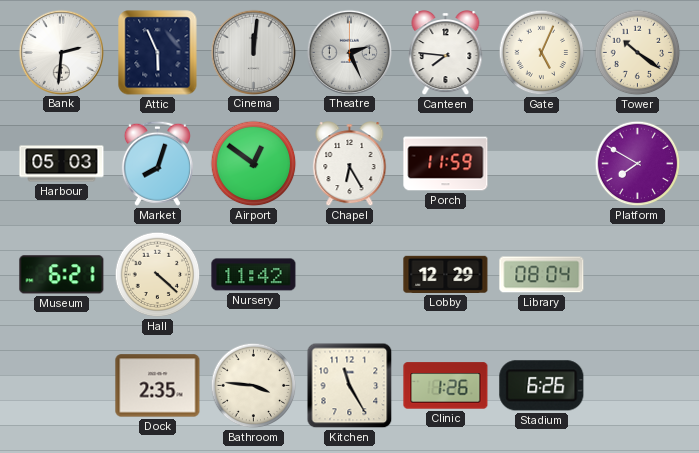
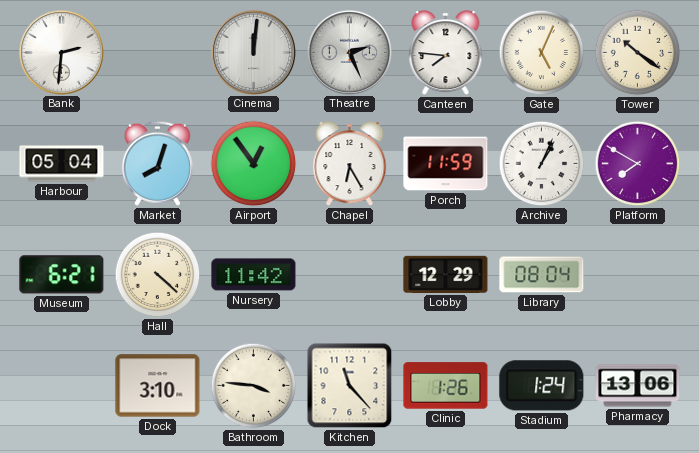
Attic: 5:56 -> none (158, 53)
Harbour: 05:03 -> 05:04 (62, 164)
Airport: 12:51 -> 12:54 (254, 164)
Archive: none -> 1:04 (542, 164)
Dock: 2:35 -> 3:10 (158, 386)
Kitchen: 11:25 -> 11:23 (350, 386)
Stadium: 6:26 -> 1:24 (542, 386)
Pharmacy: none -> 13:06 (638, 386)
